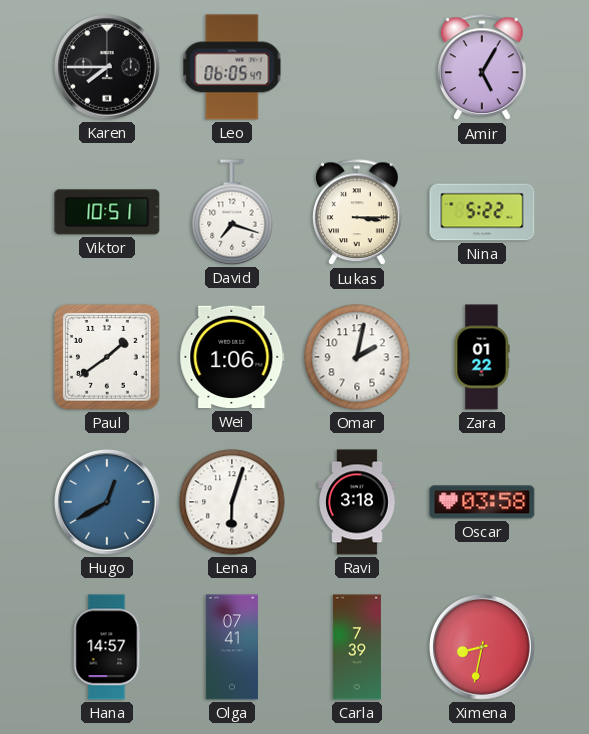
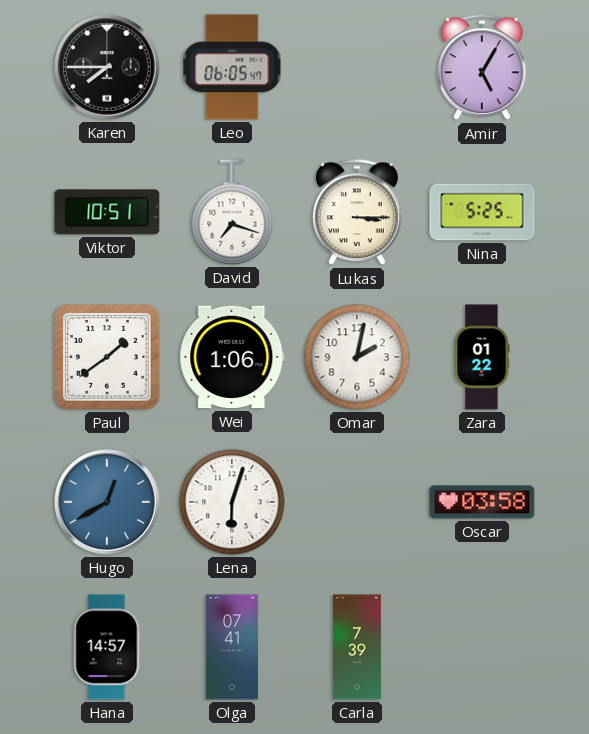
Nina: 5:22 -> 5:25 (482, 212)
Ravi: 3:18 -> none (357, 502)
Ximena: 8:32 -> none (483, 648)
